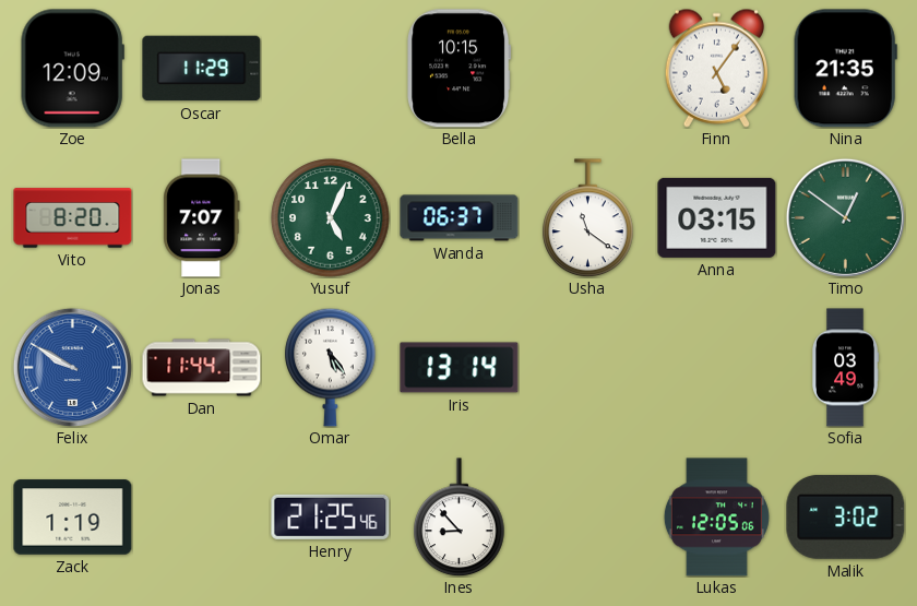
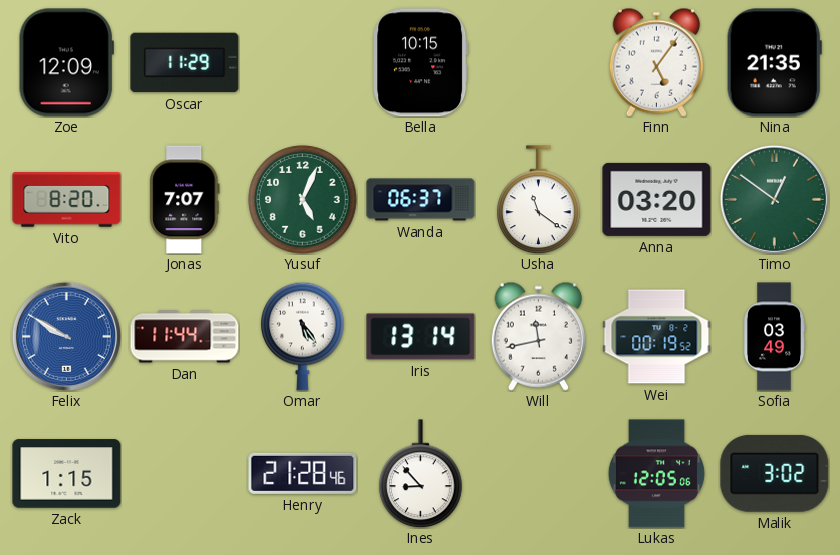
Anna: 03:15 -> 03:20 (657, 199)
Will: none -> 11:43 (538, 336)
Wei: none -> 00:19 (657, 337)
Zack: 1:19 -> 1:15 (67, 474)
Henry: 21:25 -> 21:28 (303, 473)
